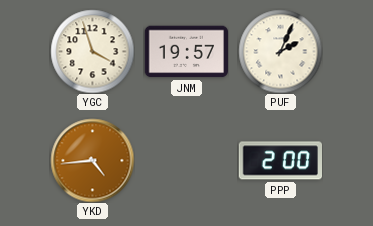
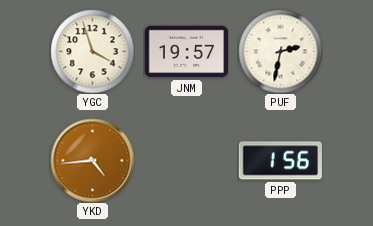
PUF: 2:04 -> 2:32 (280, 51)
PPP: 2:00 -> 1:56 (280, 161)
